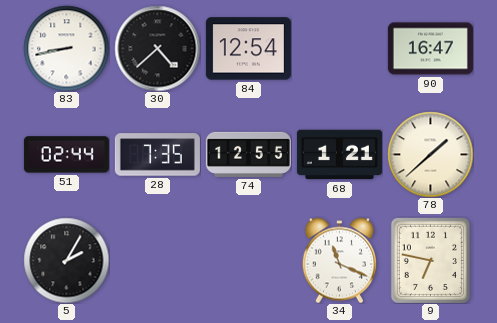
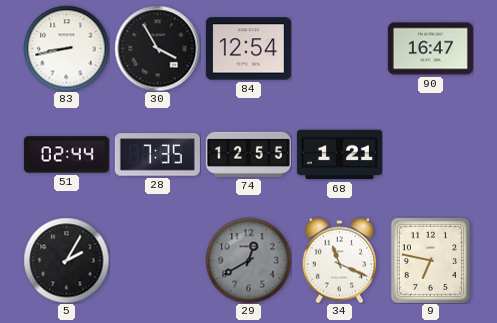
30: 4:38 -> 3:55 (157, 48)
78: 1:38 -> none (430, 154)
29: none -> 12:40 (248, 260)
